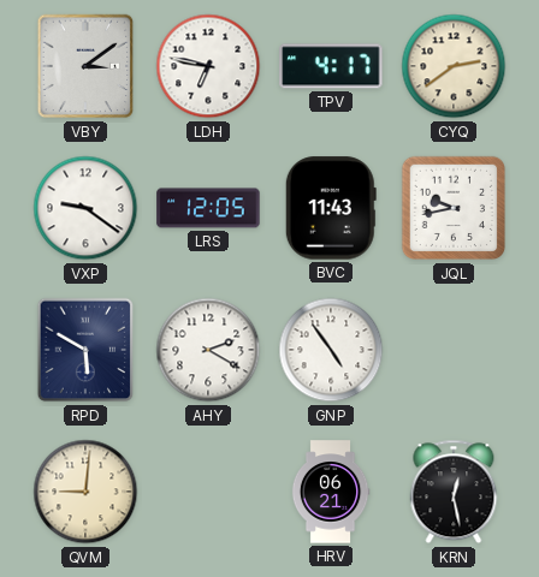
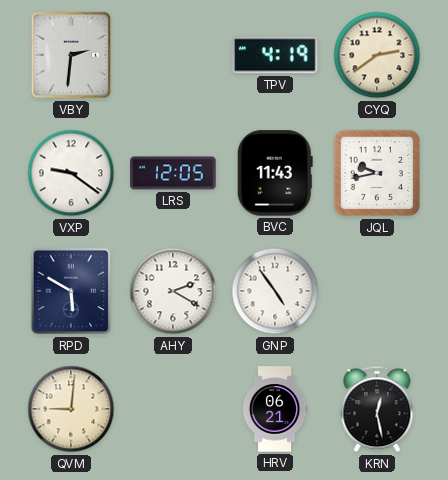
VBY: 3:09 -> 2:31 (71, 55)
LDH: 6:47 -> none (208, 66)
TPV: 4:17 -> 4:19 (275, 55)
